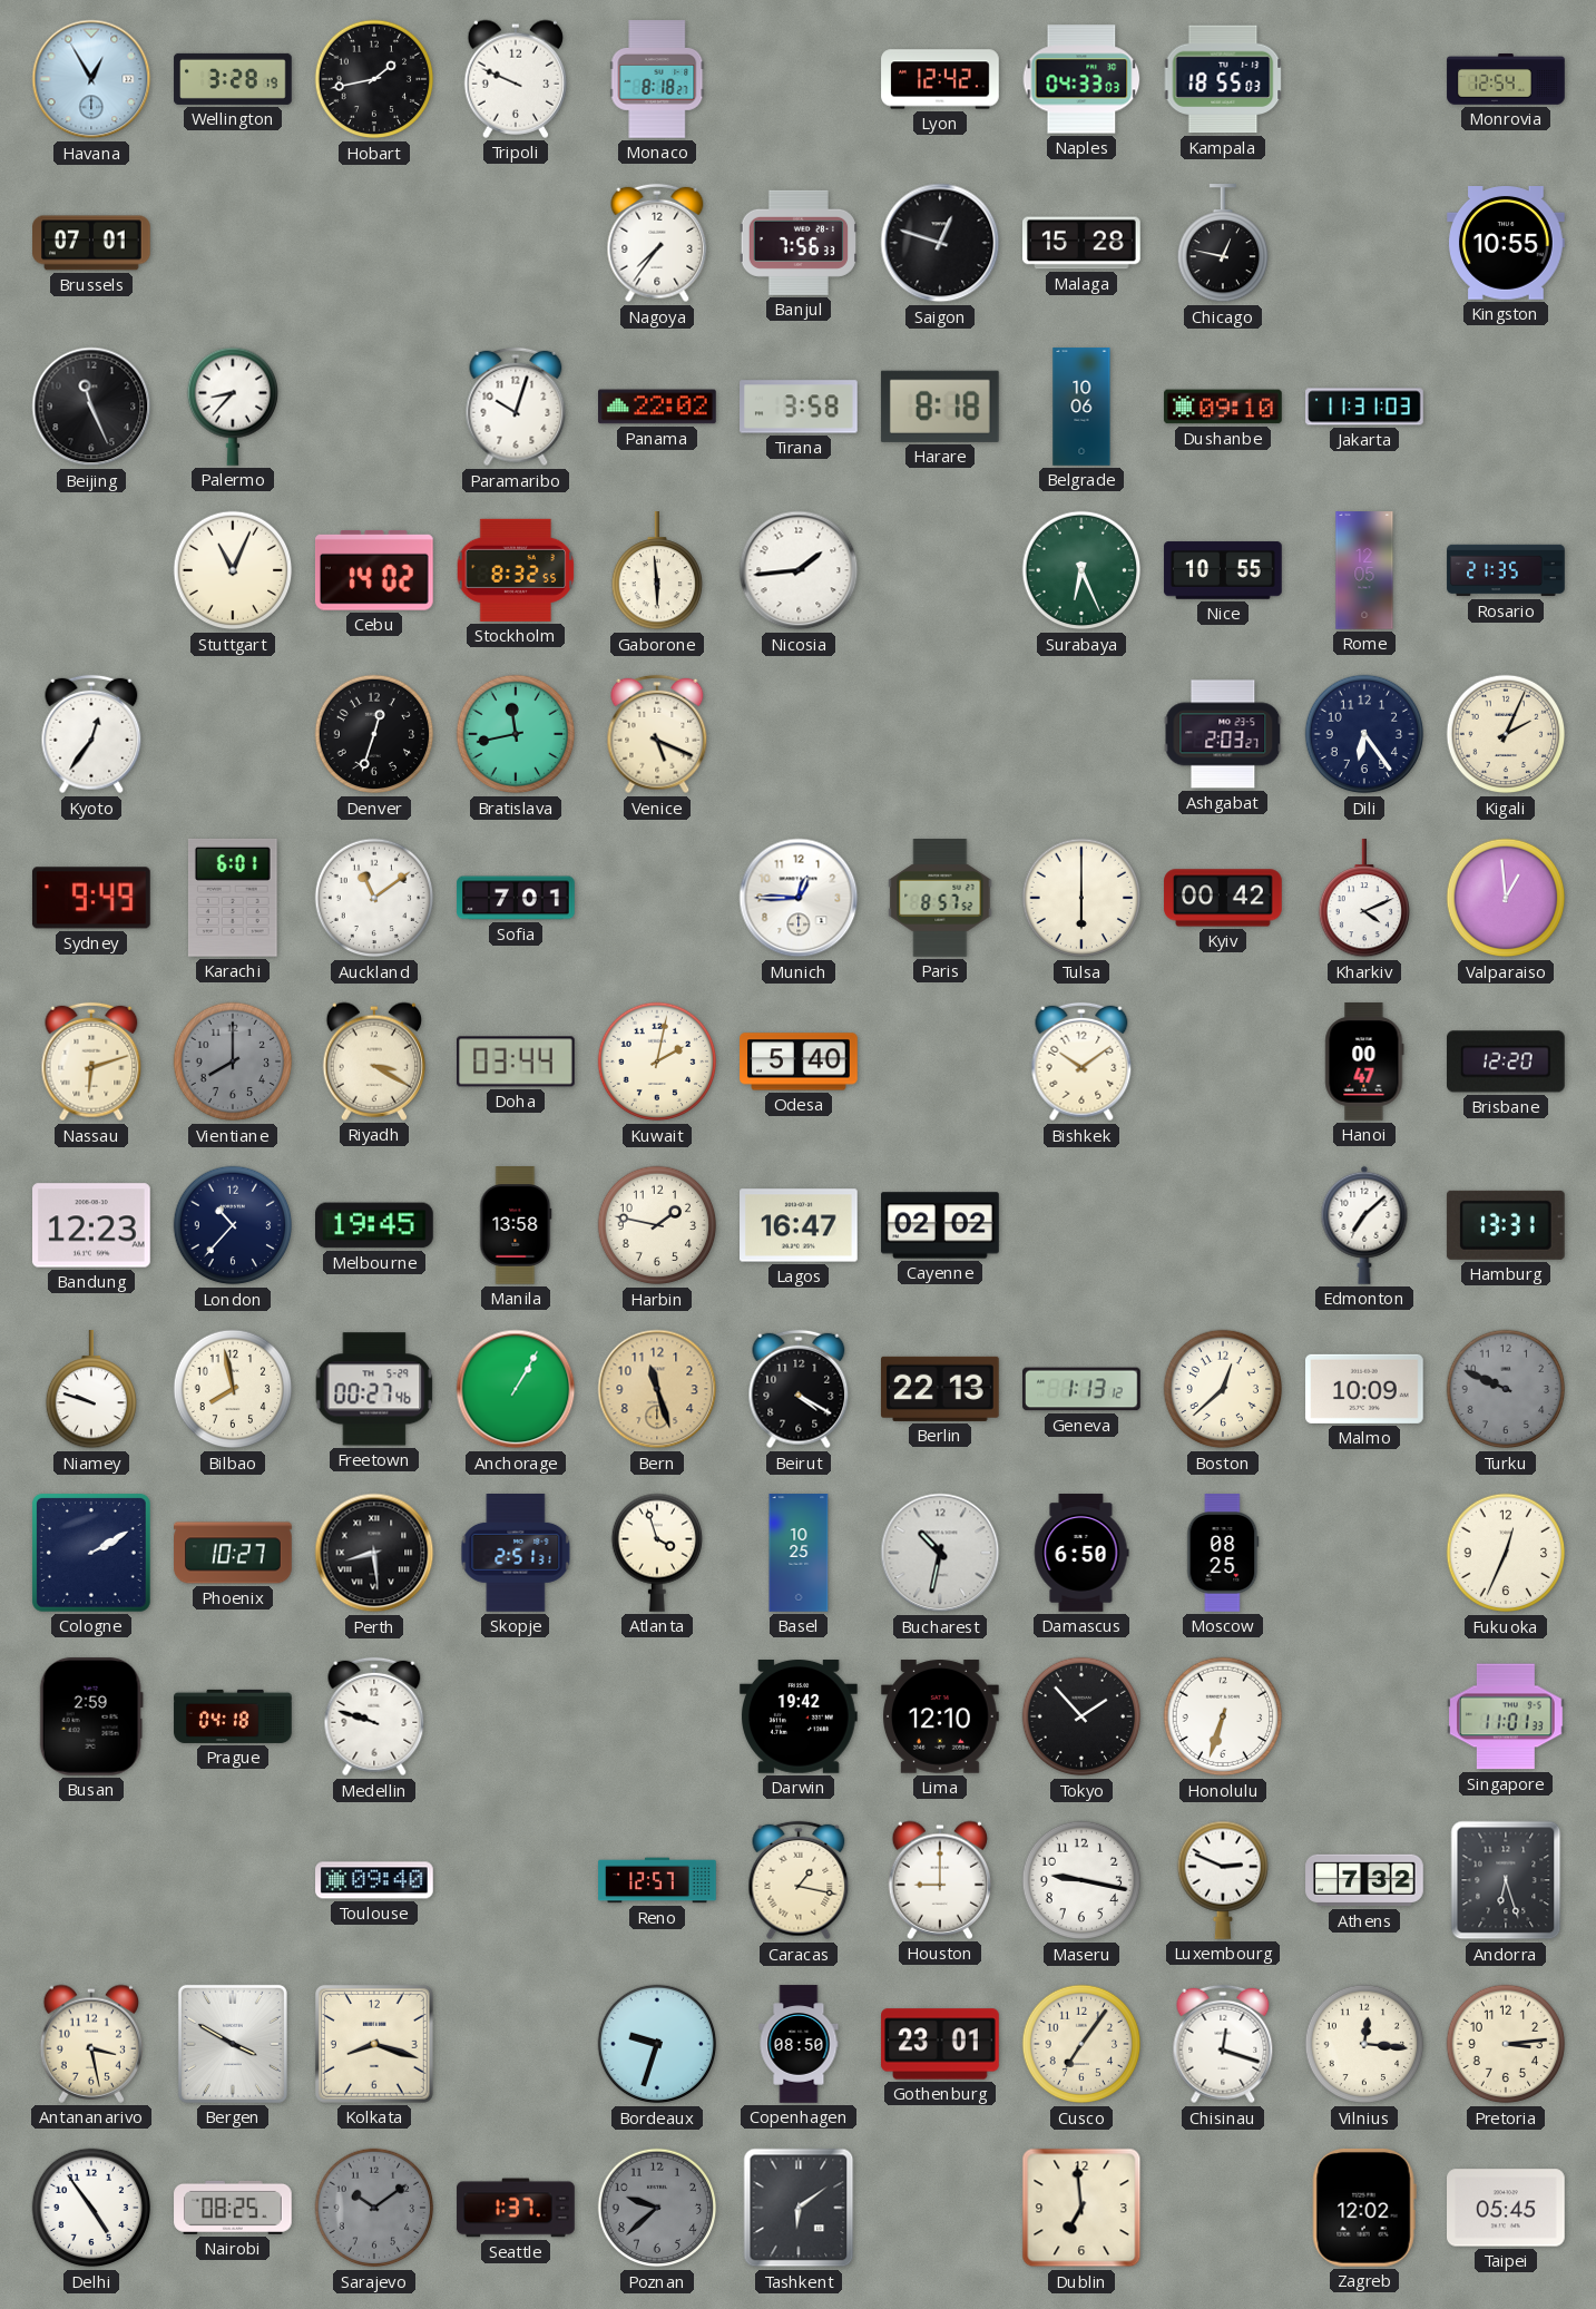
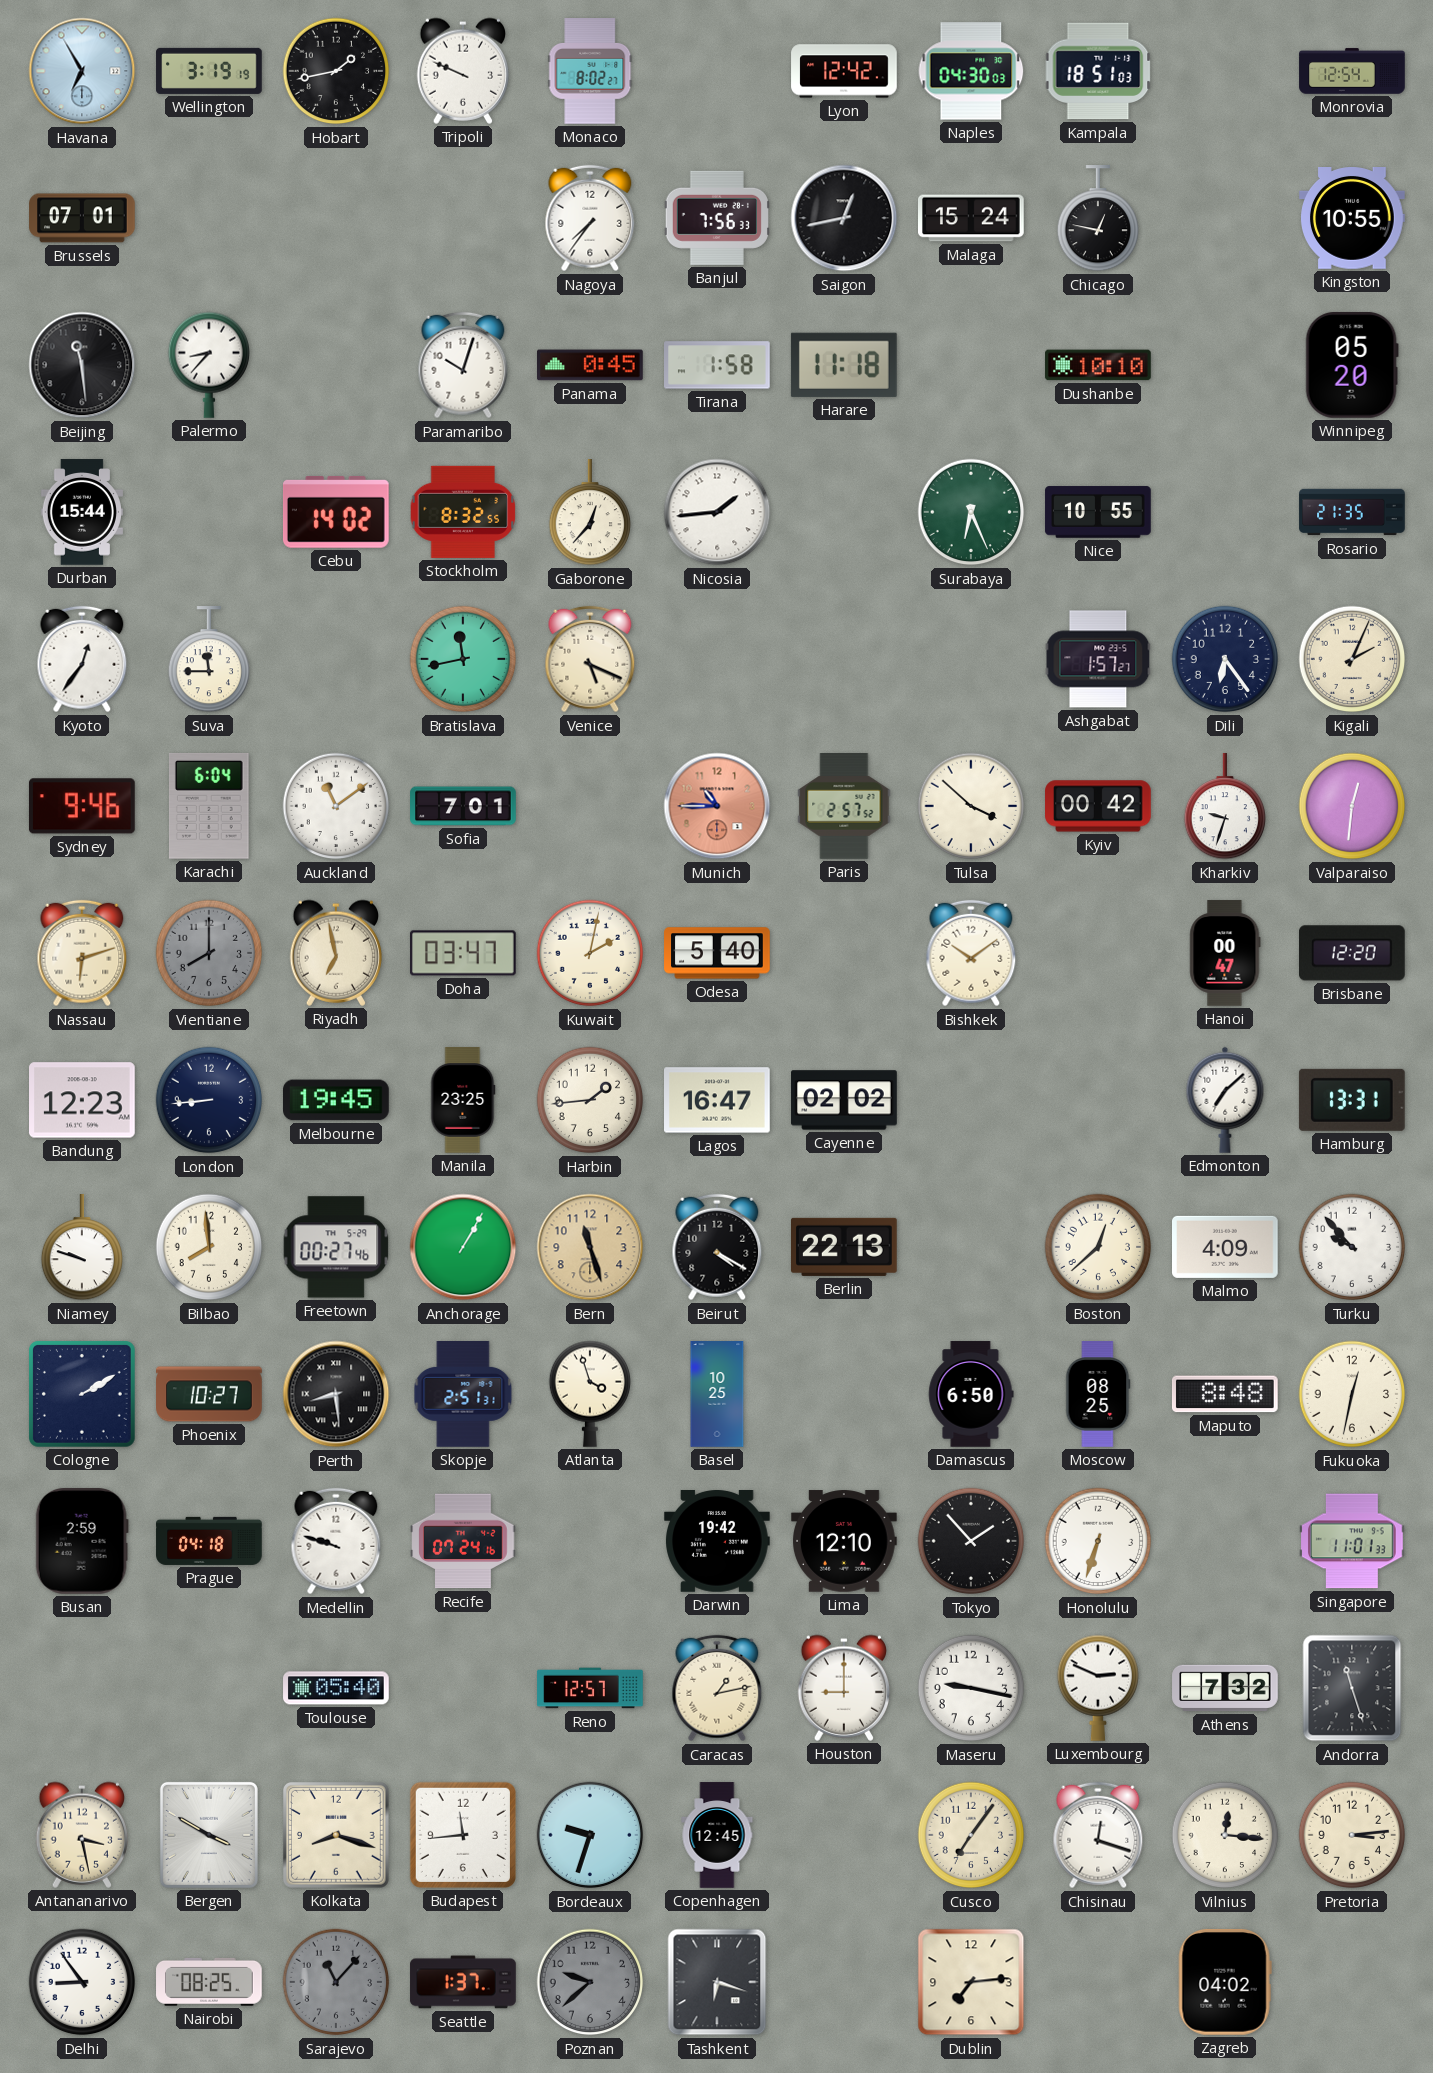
Havana: 12:55 -> 6:55 (82, 71)
Wellington: 3:28 -> 3:19 (209, 71)
Monaco: 8:18 -> 8:02 (590, 71)
Naples: 04:33 -> 04:30 (971, 71)
Kampala: 18:55 -> 18:51 (1098, 71)
Saigon: 12:48 -> 12:43 (844, 218)
Malaga: 15:28 -> 15:24 (972, 218)
Beijing: 11:26 -> 11:29 (82, 365)
Panama: 22:02 -> 0:45 (591, 365)
Tirana: 3:58 -> 1:58 (718, 365)
Harare: 8:18 -> 11:18 (844, 365)
Belgrade: 10:06 -> none (1081, 407)
Dushanbe: 09:10 -> 10:10 (1098, 365)
Jakarta: 11:31 -> none (1364, 407)
Winnipeg: none -> 05:20 (1352, 365)
Durban: none -> 15:44 (82, 512)
Stuttgart: 11:04 -> none (233, 570)
Gaborone: 5:59 -> 12:37 (589, 513)
Rome: 12:05 -> none (1364, 570)
Suva: none -> 11:45 (208, 660)
Denver: 12:33 -> none (374, 734)
Ashgabat: 2:03 -> 1:57 (1098, 659)
Sydney: 9:49 -> 9:46 (82, 806)
Karachi: 6:01 -> 6:04 (209, 806)
Munich: 12:45 -> 10:45 (717, 806)
Munich dial: white -> salmon (717, 806)
Paris: 8:57 -> 2:57 (844, 806)
Tulsa: 6:00 -> 3:52 (971, 806)
Kharkiv: 4:11 -> 9:33 (1224, 807)
Valparaiso: 12:59 -> 12:31 (1352, 806)
Riyadh: 3:20 -> 6:58 (336, 953)
Doha: 03:44 -> 03:47 (464, 953)
London: 10:37 -> 8:44 (209, 1100)
Manila: 13:58 -> 23:25 (463, 1100)
Harbin: 1:47 -> 1:44 (590, 1100)
Bilbao: 7:58 -> 7:59 (209, 1247)
Geneva: 1:13 -> none (1081, 1389)
Malmo: 10:09 -> 4:09 (1226, 1247)
Turku: 9:49 -> 9:53 (1352, 1247)
Turku dial: grey -> white (1352, 1247)
Bucharest: 10:32 -> none (940, 1553)
Maputo: none -> 8:48 (1225, 1394)
Fukuoka: 12:34 -> 12:32 (1352, 1394)
Recife: none -> 07:24 (463, 1541)
Toulouse: 09:40 -> 05:40 (336, 1688)
Caracas: 1:17 -> 1:13 (717, 1688)
Andorra: 6:27 -> 11:27 (1352, 1688)
Budapest: none -> 11:44 (463, 1835)
Copenhagen: 08:50 -> 12:45 (717, 1835)
Gothenburg: 23:01 -> none (940, 2044)
Delhi: 4:54 -> 8:54 (82, 1982)
Sarajevo: 10:09 -> 11:07 (336, 1982)
Tashkent: 6:09 -> 6:18 (717, 1982)
Dublin: 6:59 -> 7:14 (971, 1982)
Zagreb: 12:02 -> 04:02 (1225, 1982)
Taipei: 05:45 -> none (1507, 2208)
